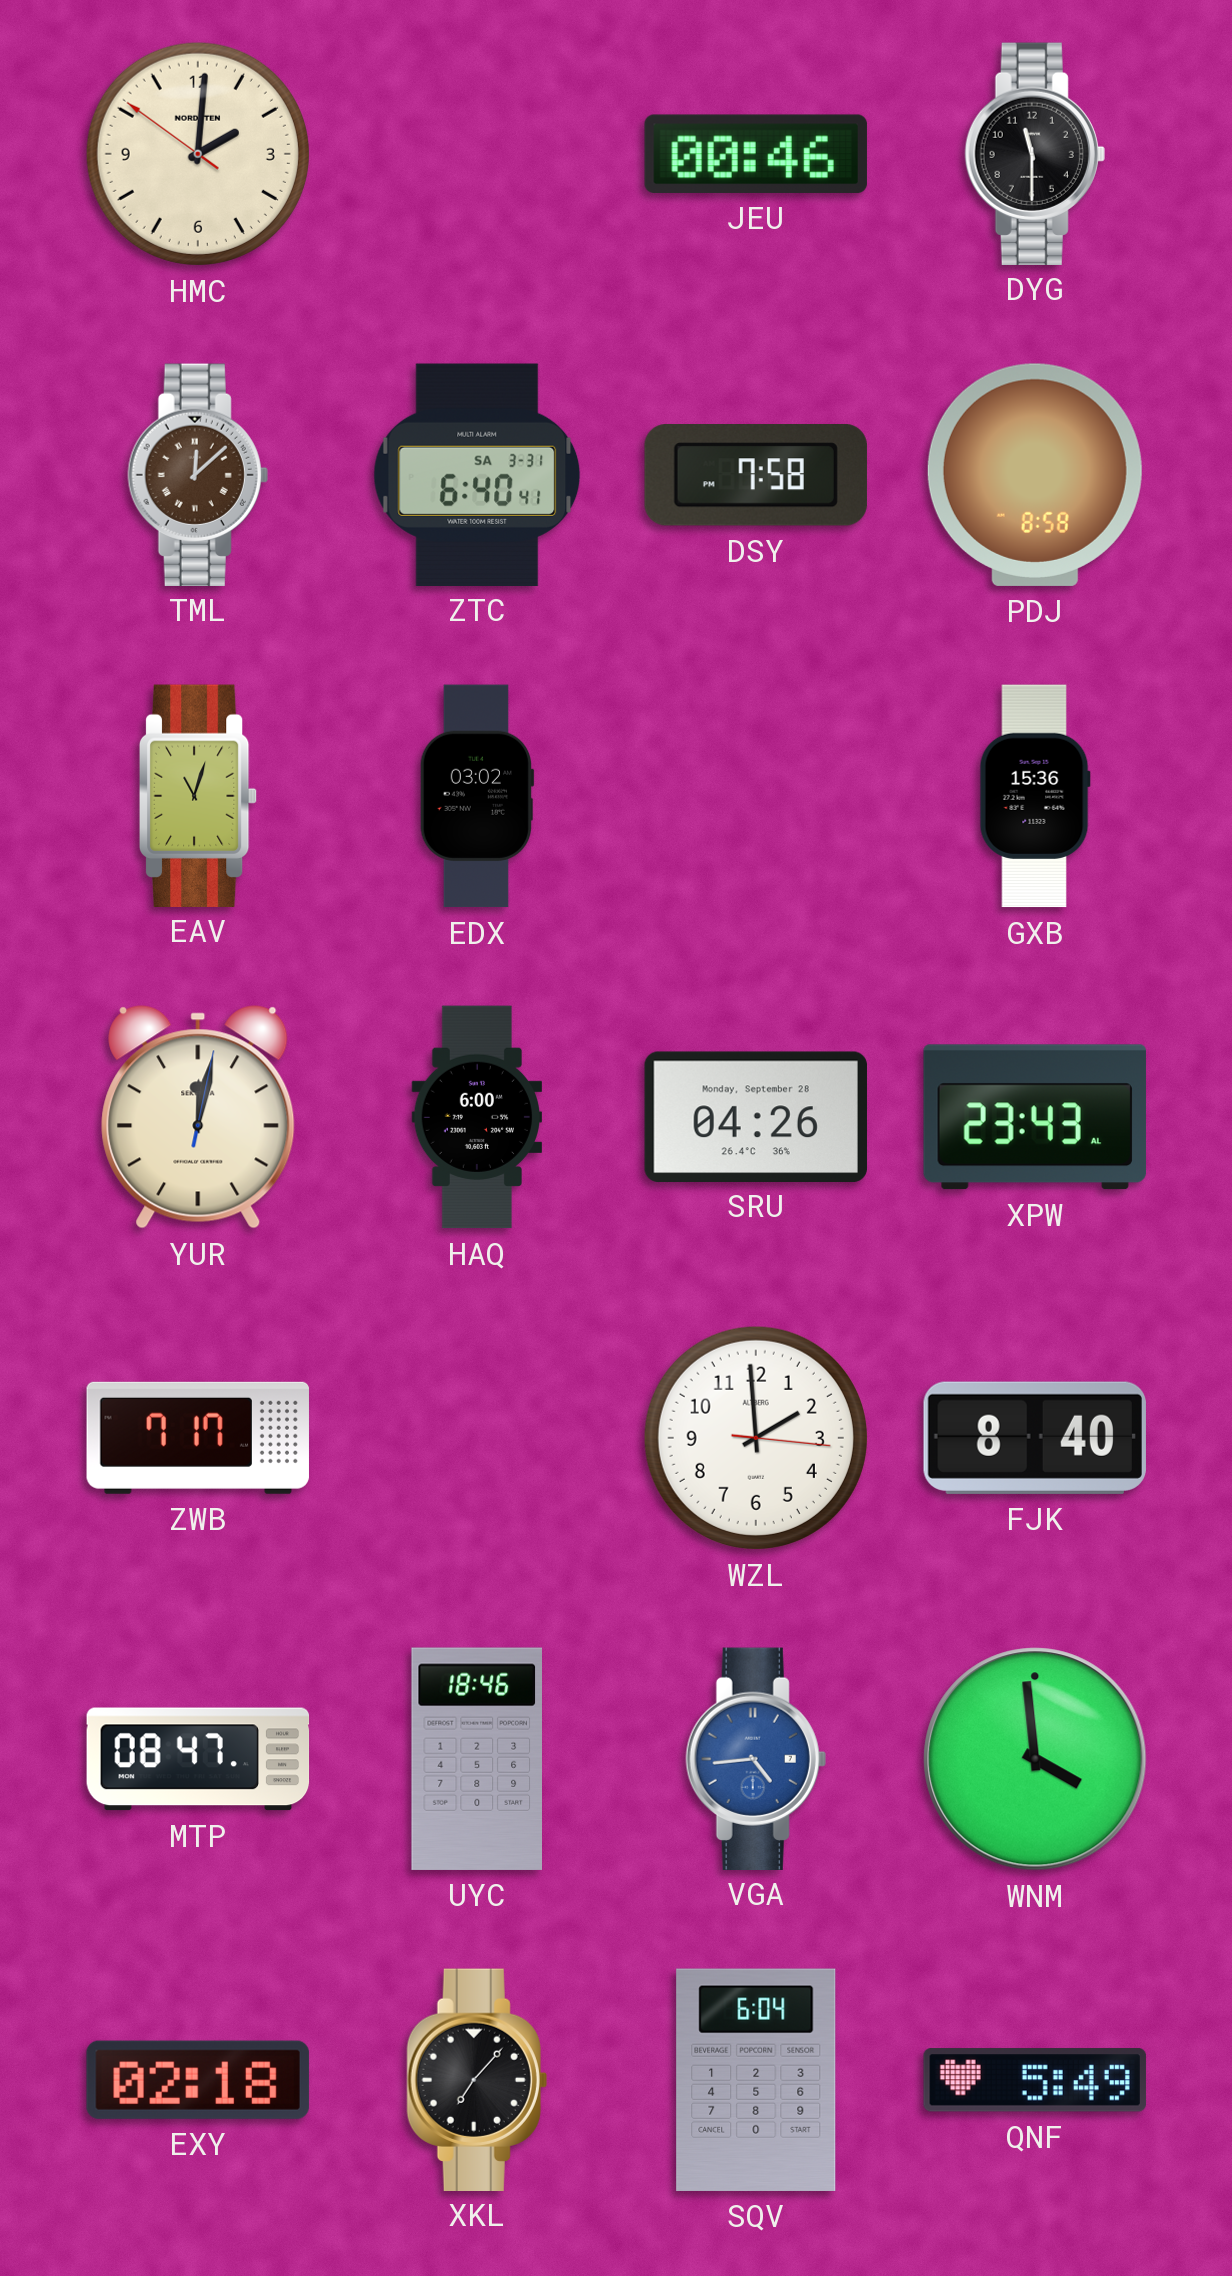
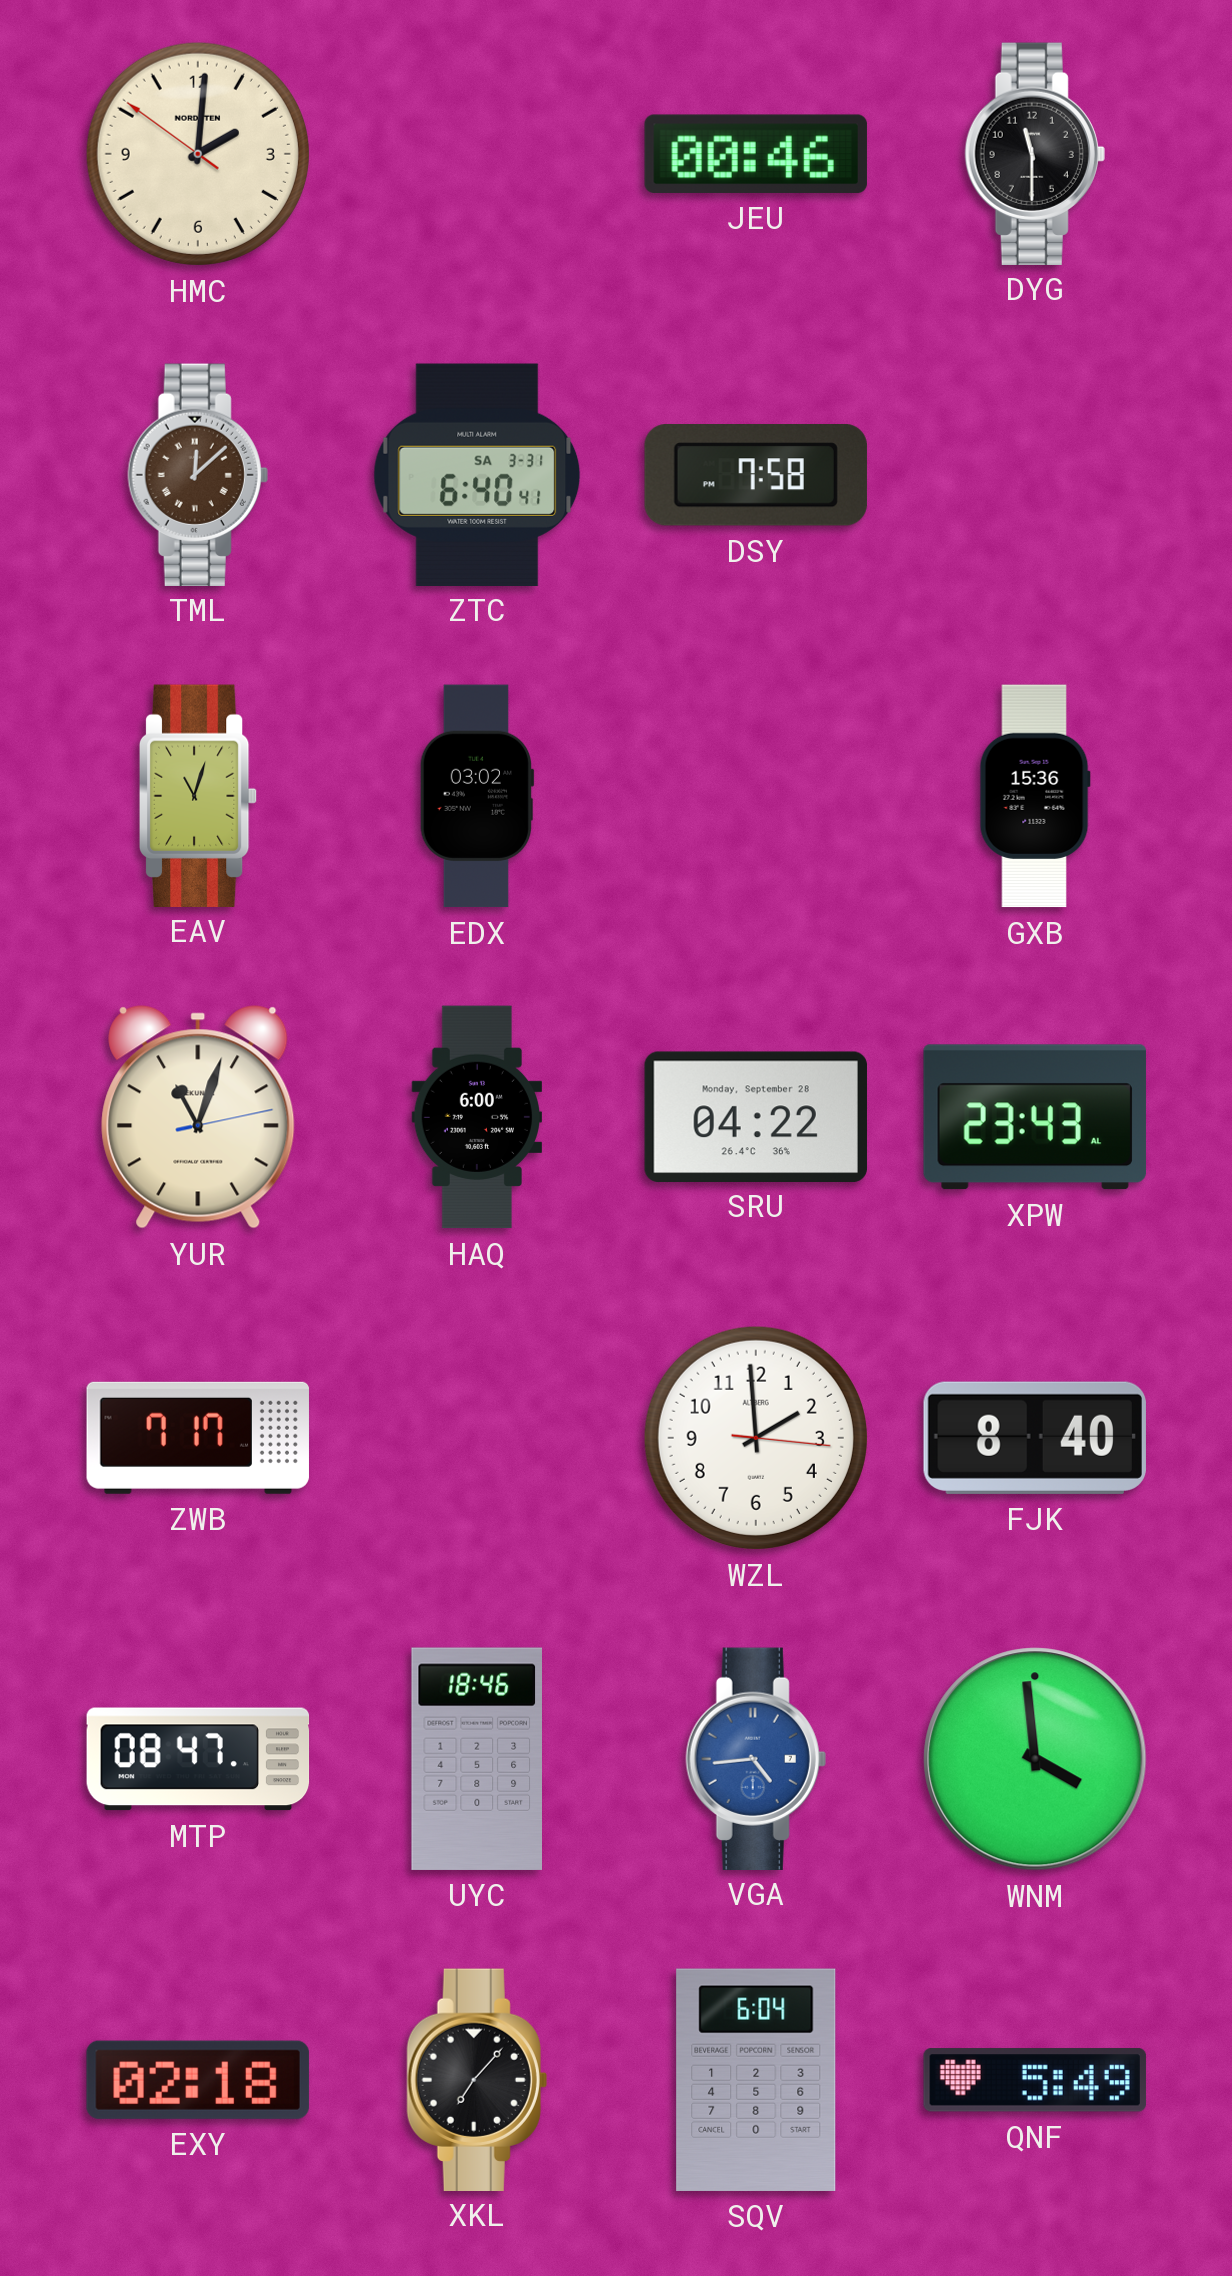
PDJ: 8:58 -> none (1035, 475)
YUR: 12:02 -> 11:03 (198, 1117)
SRU: 04:26 -> 04:22 (756, 1116)
